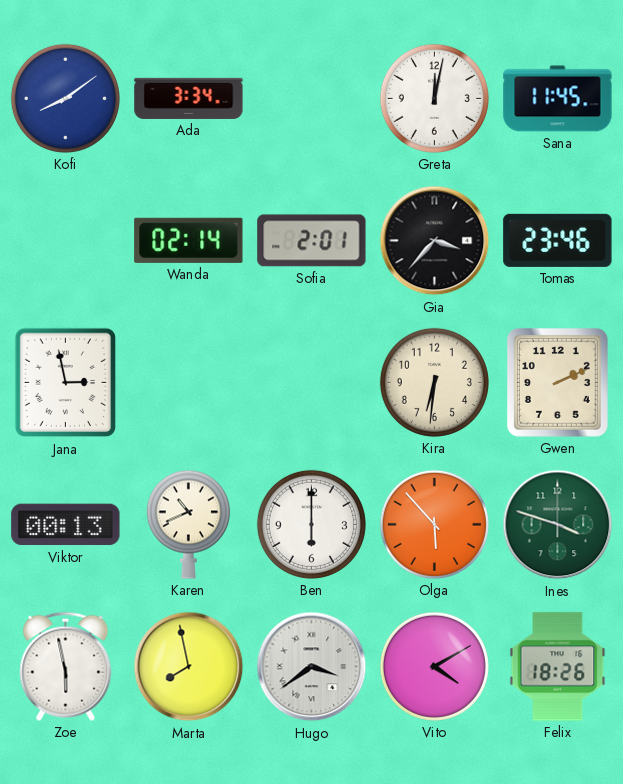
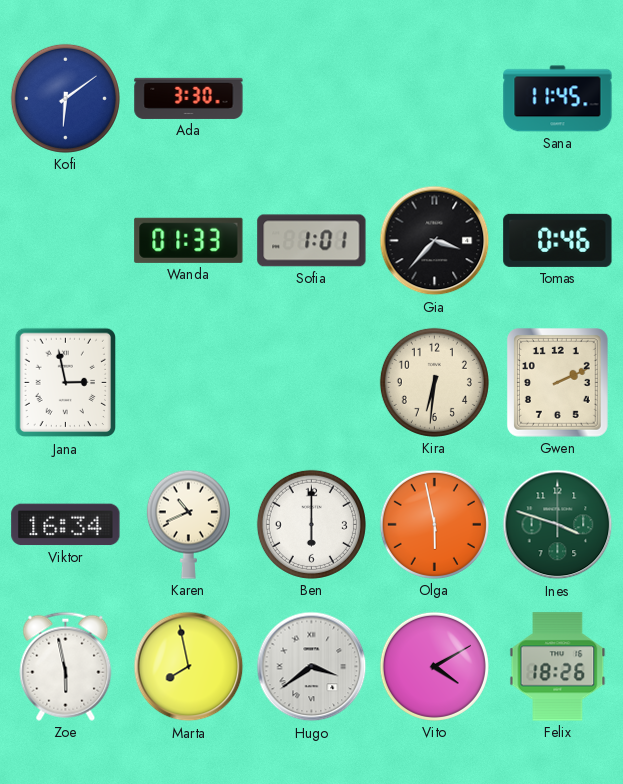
Kofi: 8:09 -> 6:09 (65, 98)
Ada: 3:34 -> 3:30 (189, 98)
Greta: 12:02 -> none (434, 98)
Wanda: 02:14 -> 01:33 (189, 240)
Sofia: 2:01 -> 1:01 (312, 241)
Tomas: 23:46 -> 0:46 (558, 240)
Viktor: 00:13 -> 16:34 (66, 525)
Olga: 5:53 -> 5:58 (434, 524)
